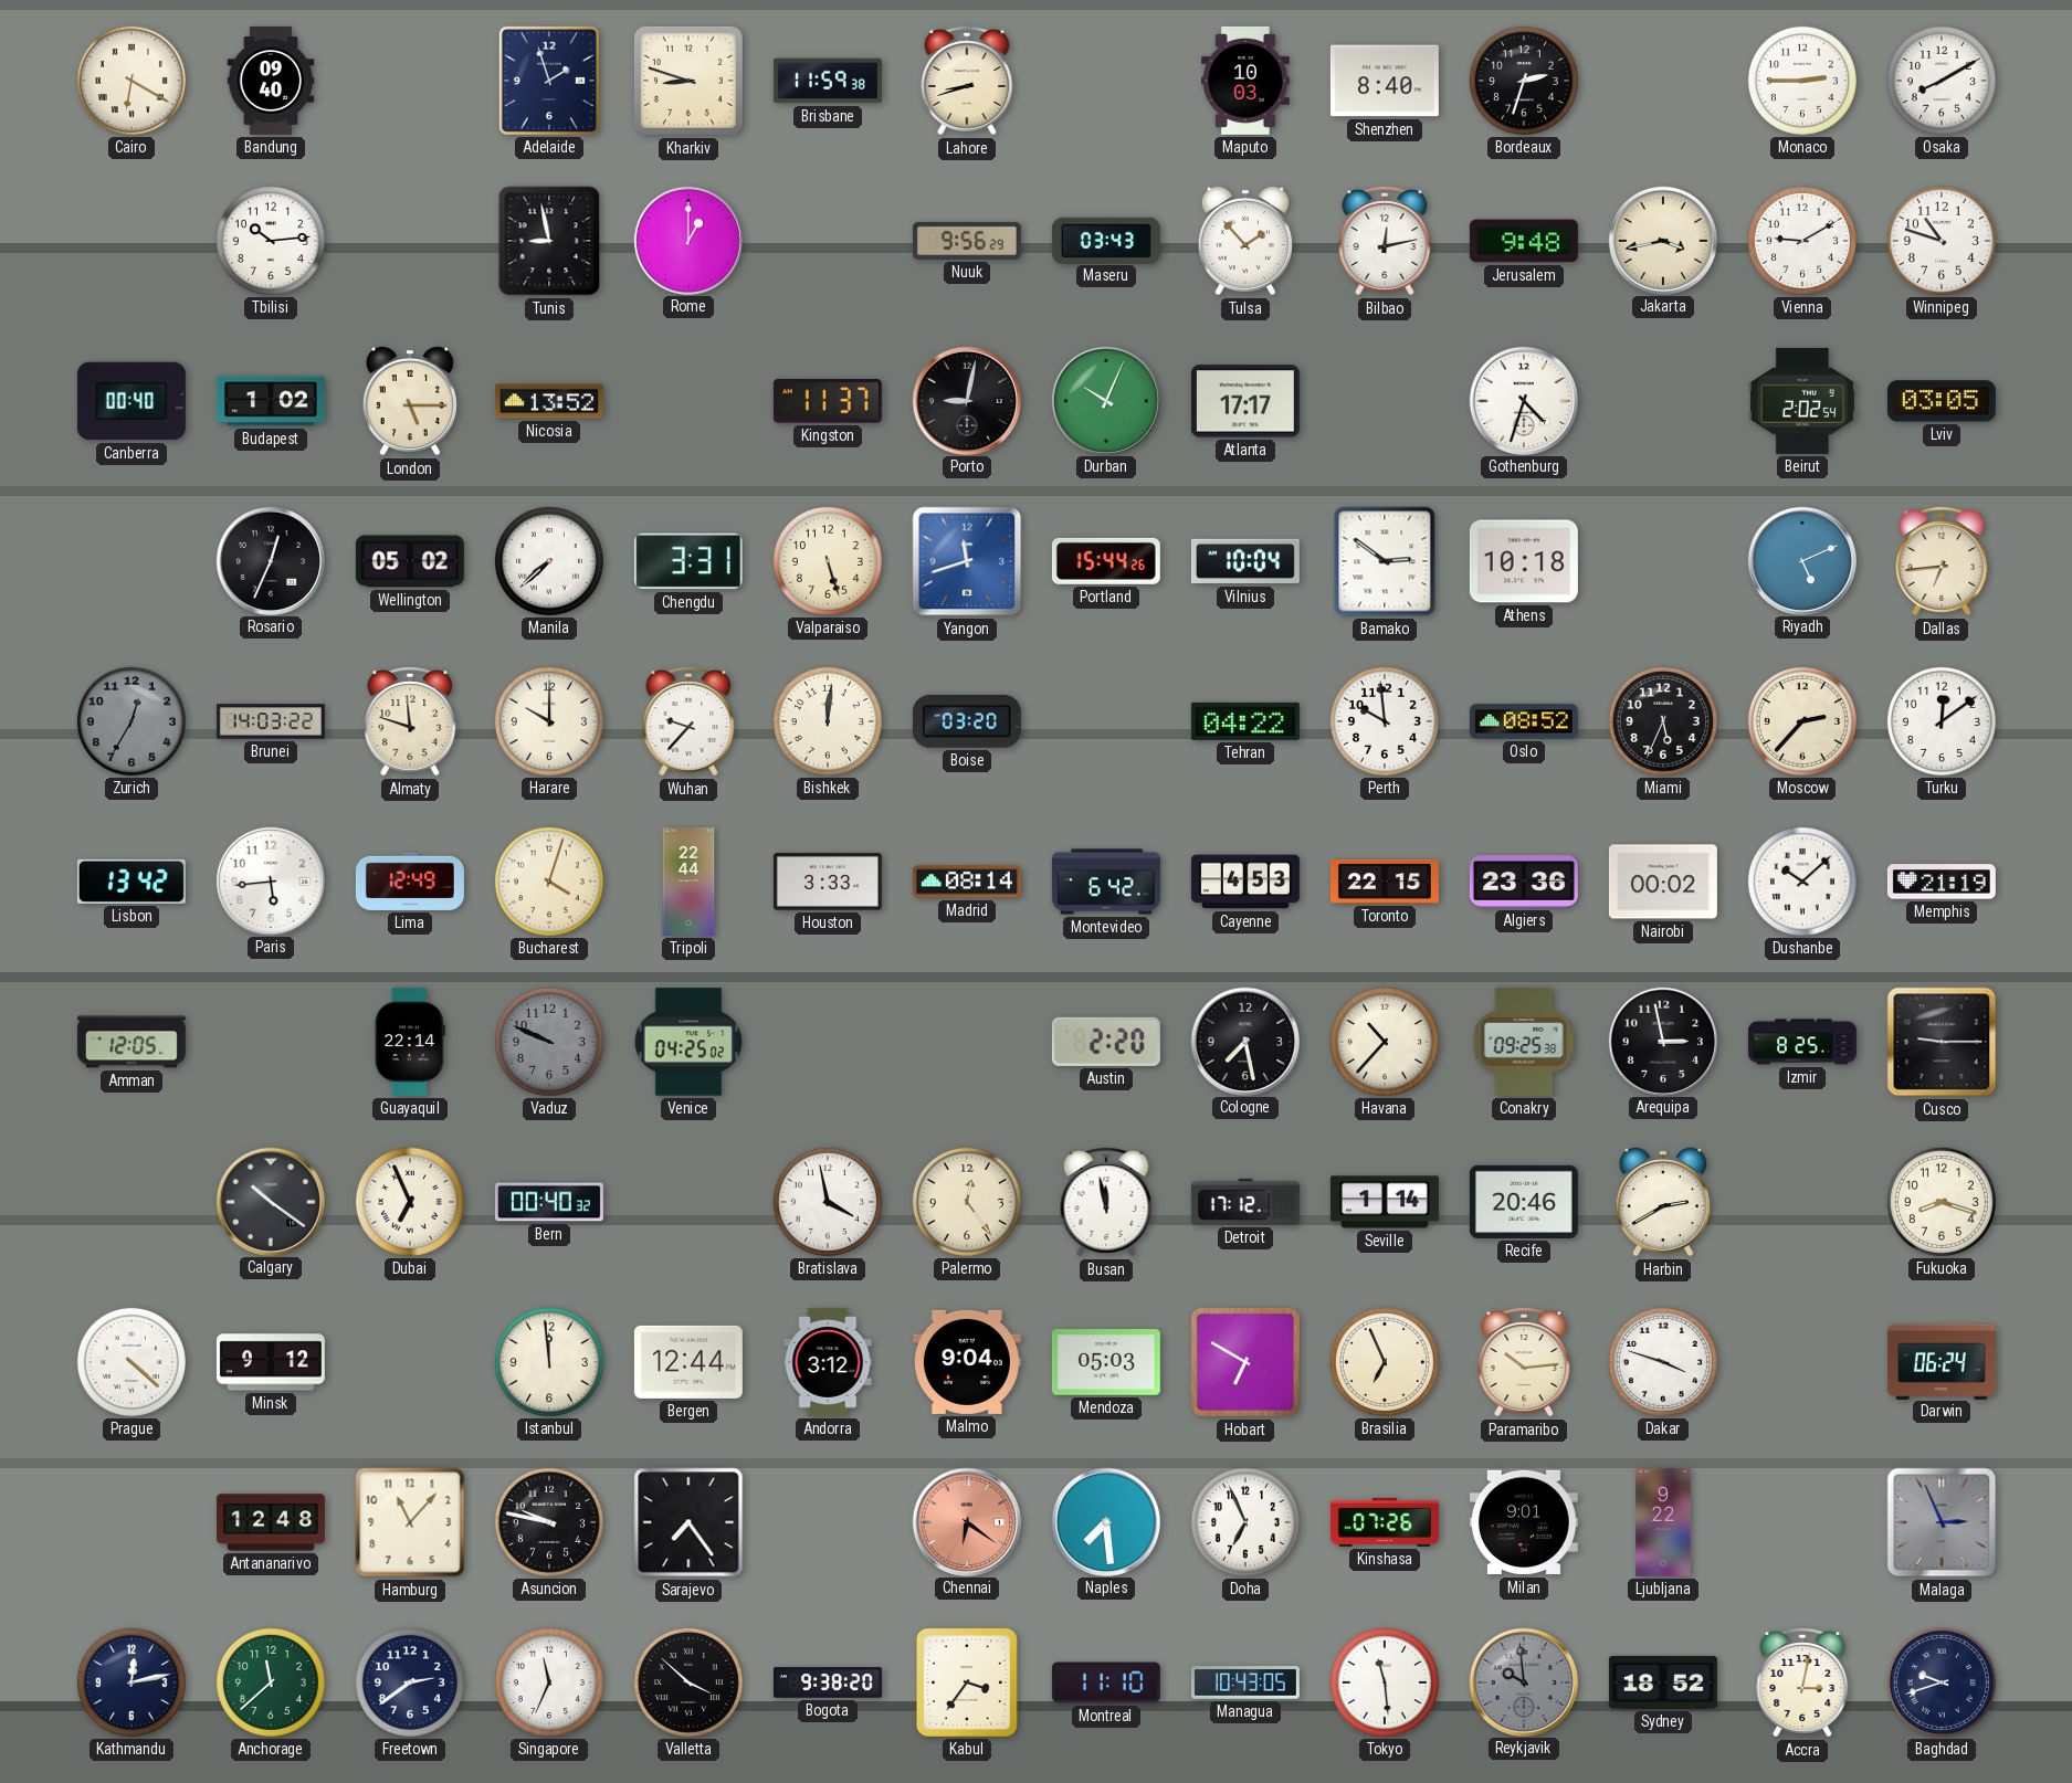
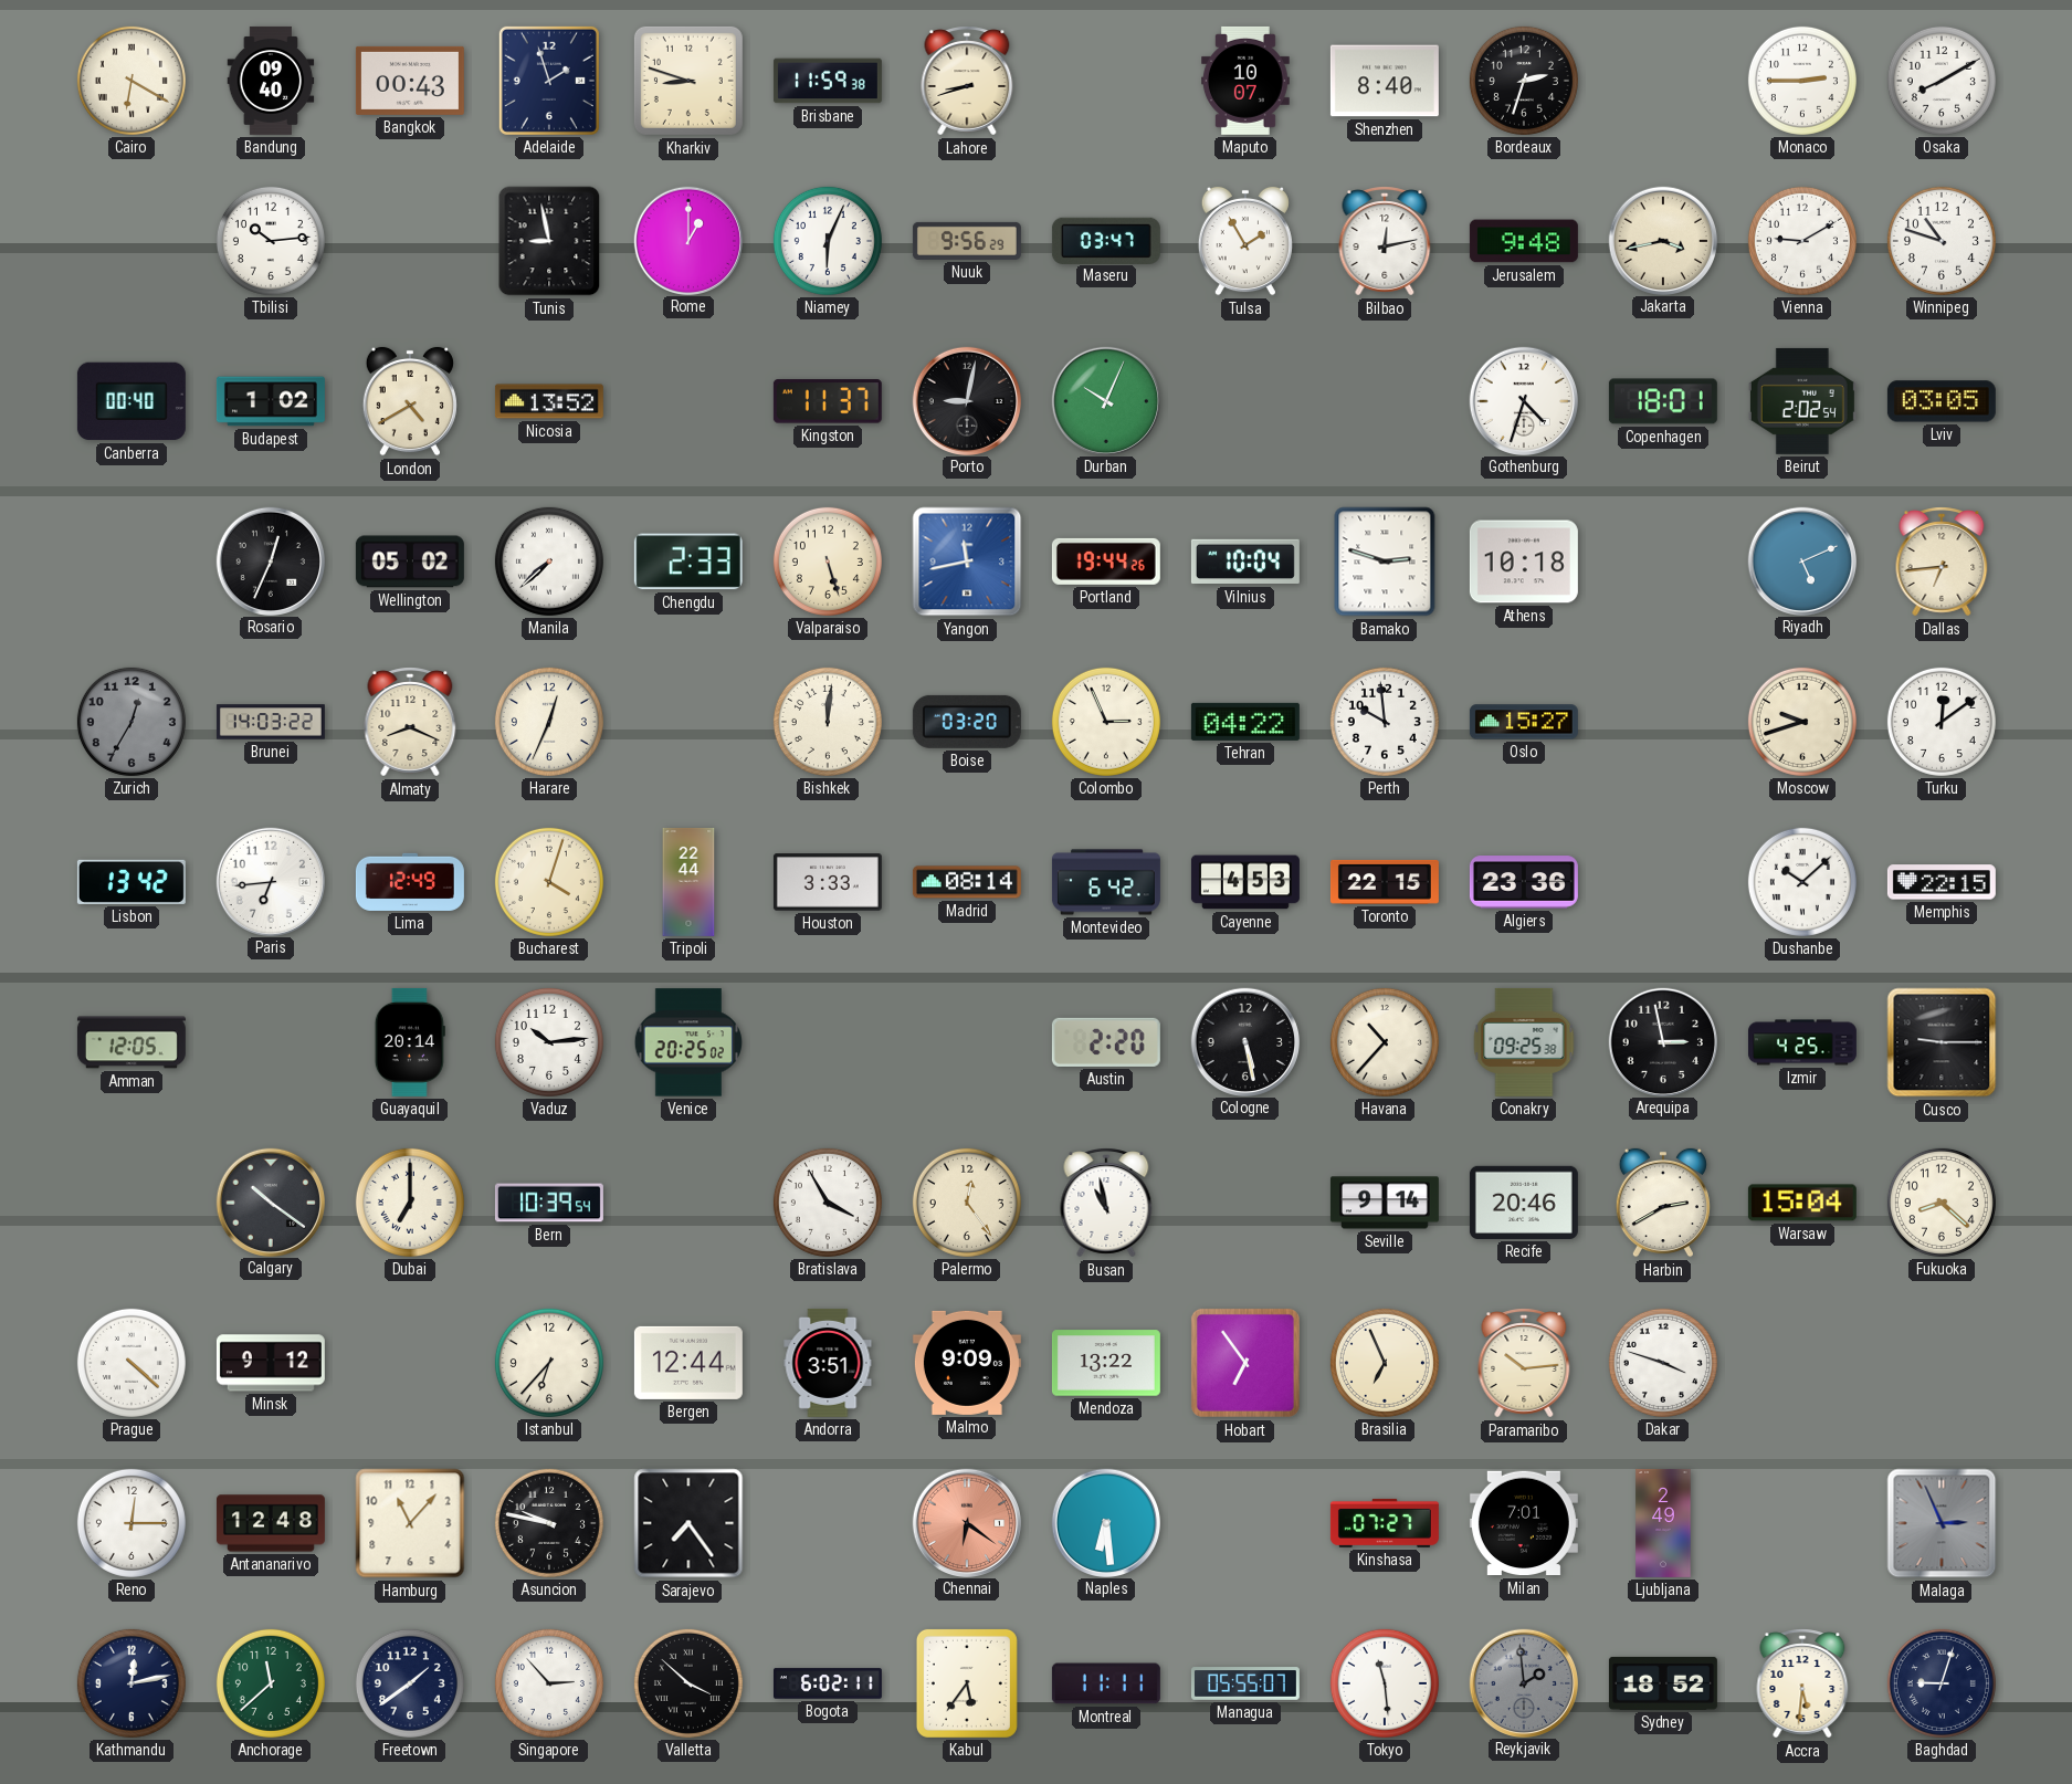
Bangkok: none -> 00:43 (410, 81)
Maputo: 10:03 -> 10:07 (1247, 81)
Niamey: none -> 6:04 (828, 241)
Maseru: 03:43 -> 03:47 (1106, 240)
Tulsa: 1:53 -> 1:55 (1245, 241)
London: 5:15 -> 4:40 (410, 401)
Atlanta: 17:17 -> none (1245, 401)
Copenhagen: none -> 18:01 (1663, 401)
Chengdu: 3:31 -> 2:33 (688, 562)
Yangon: 11:42 -> 11:43 (967, 562)
Portland: 15:44 -> 19:44 (1106, 562)
Bamako: 2:51 -> 2:48 (1385, 562)
Almaty: 11:48 -> 8:19 (410, 722)
Harare: 10:00 -> 12:34 (549, 722)
Wuhan: 9:37 -> none (688, 721)
Colombo: none -> 2:56 (1106, 722)
Oslo: 08:52 -> 15:27 (1524, 722)
Miami: 5:34 -> none (1663, 721)
Moscow: 2:37 -> 9:42 (1802, 722)
Paris: 5:44 -> 6:44 (270, 881)
Nairobi: 00:02 -> none (1663, 882)
Memphis: 21:19 -> 22:15 (1942, 882)
Guayaquil: 22:14 -> 20:14 (410, 1042)
Vaduz: 9:49 -> 10:14 (549, 1042)
Vaduz dial: grey -> white (549, 1042)
Venice: 04:25 -> 20:25 (687, 1042)
Cologne: 7:28 -> 5:28 (1244, 1041)
Izmir: 8:25 -> 4:25 (1802, 1042)
Dubai: 6:56 -> 7:00 (410, 1203)
Bern: 00:40 -> 10:39 (549, 1203)
Bratislava: 3:58 -> 3:55 (828, 1203)
Busan: 11:58 -> 10:58 (1106, 1203)
Detroit: 17:12 -> none (1245, 1202)
Seville: 1:14 -> 9:14 (1385, 1203)
Warsaw: none -> 15:04 (1802, 1203)
Fukuoka: 8:18 -> 8:22 (1942, 1203)
Istanbul: 11:59 -> 6:37 (549, 1363)
Andorra: 3:12 -> 3:51 (828, 1363)
Malmo: 9:04 -> 9:09 (967, 1363)
Mendoza: 05:03 -> 13:22 (1106, 1363)
Hobart: 6:50 -> 6:54 (1245, 1363)
Darwin: 06:24 -> none (1942, 1361)
Reno: none -> 12:15 (132, 1523)
Naples: 7:29 -> 6:29 (1105, 1522)
Doha: 6:56 -> none (1245, 1522)
Kinshasa: 07:26 -> 07:27 (1385, 1523)
Milan: 9:01 -> 7:01 (1524, 1523)
Ljubljana: 9:22 -> 2:49 (1663, 1523)
Freetown: 2:39 -> 1:39 (410, 1683)
Singapore: 11:34 -> 2:53 (549, 1683)
Bogota: 9:38 -> 6:02 (828, 1683)
Kabul: 3:36 -> 5:36 (967, 1683)
Montreal: 11:10 -> 11:11 (1106, 1683)
Managua: 10:43 -> 05:55 (1245, 1683)
Reykjavik: 9:59 -> 1:59 (1523, 1682)
Accra: 3:02 -> 5:31 (1802, 1683)
Baghdad: 9:42 -> 9:03 (1942, 1683)
